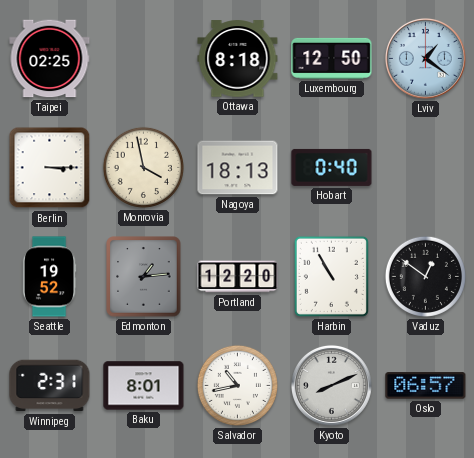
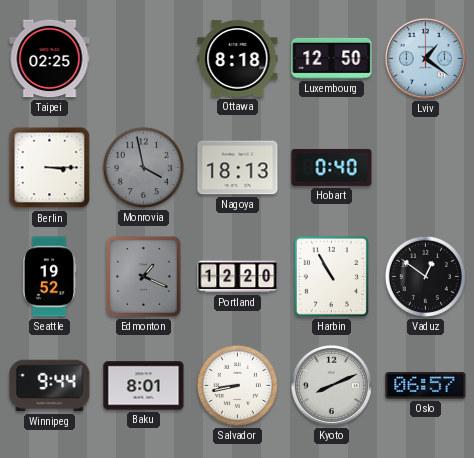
Monrovia dial: cream -> grey (143, 167)
Edmonton: 1:14 -> 1:19 (144, 277)
Winnipeg: 2:31 -> 9:44 (50, 386)
Salvador: 10:43 -> 8:43 (237, 385)
